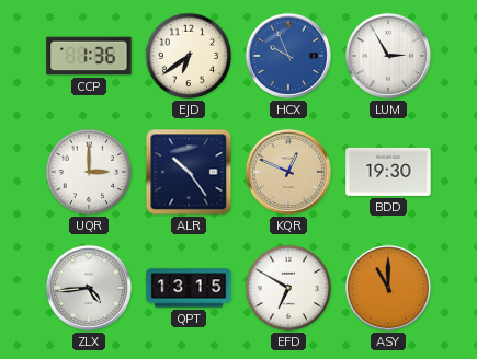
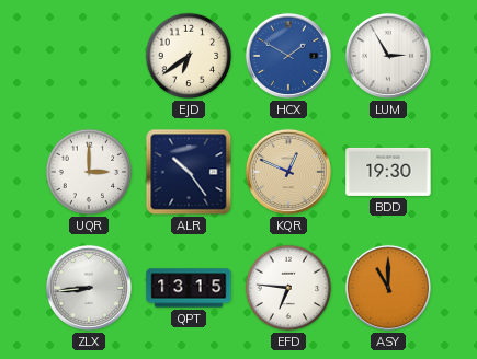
CCP: 1:36 -> none (89, 56)
HCX: 9:56 -> 1:50 (288, 56)
ZLX: 4:44 -> 8:44 (89, 288)
EFD: 6:50 -> 6:46 (288, 288)
